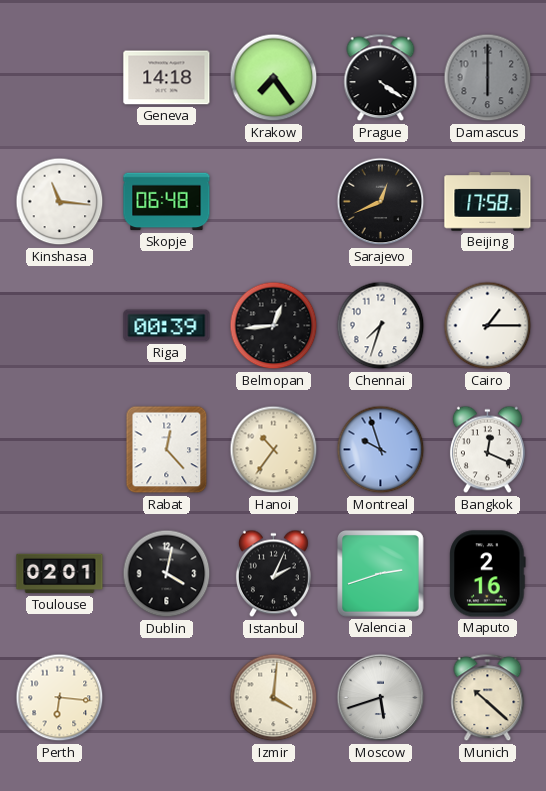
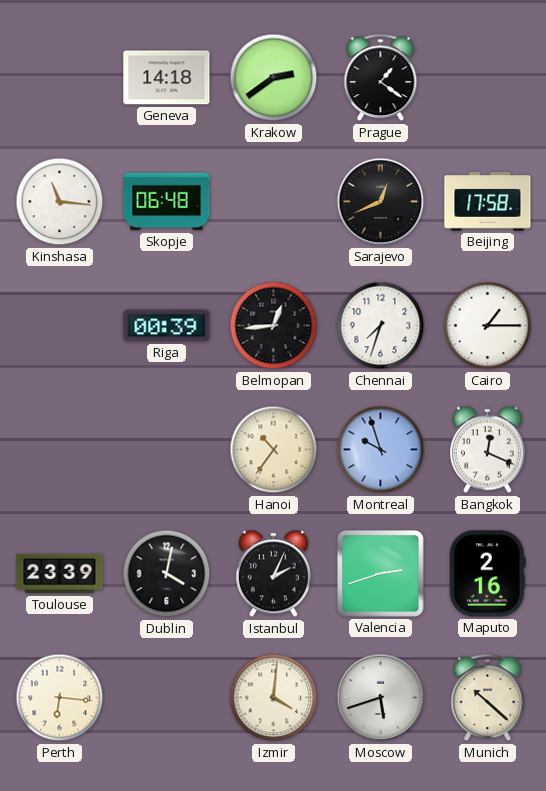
Krakow: 7:24 -> 2:39 (274, 78)
Prague: 4:21 -> 1:21 (381, 78)
Damascus: 6:00 -> none (488, 78)
Rabat: 12:23 -> none (167, 450)
Toulouse: 02:01 -> 23:39 (60, 574)
